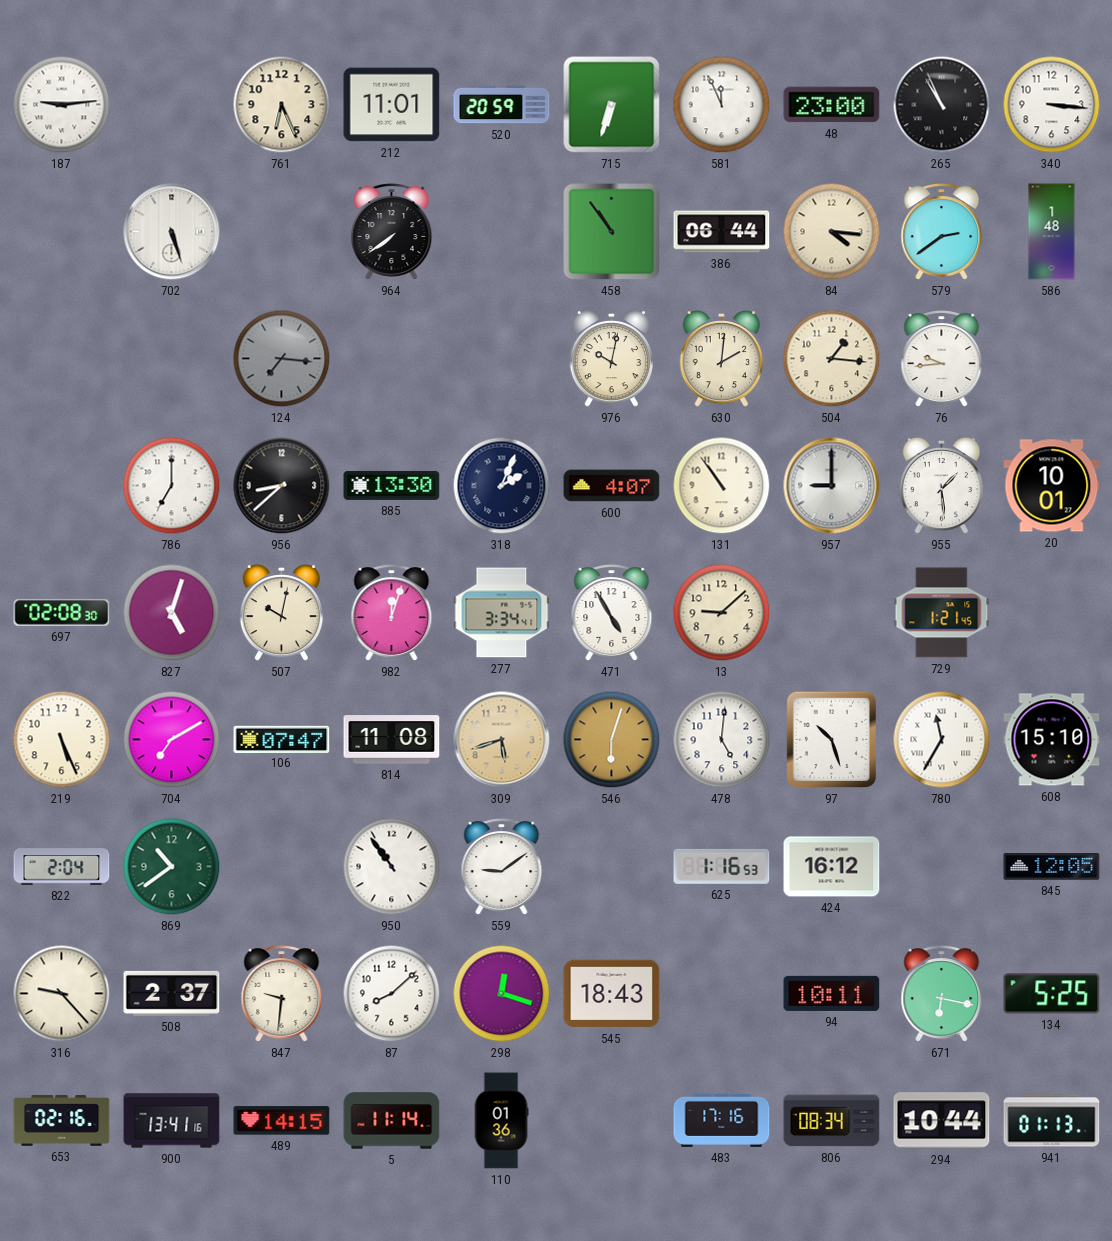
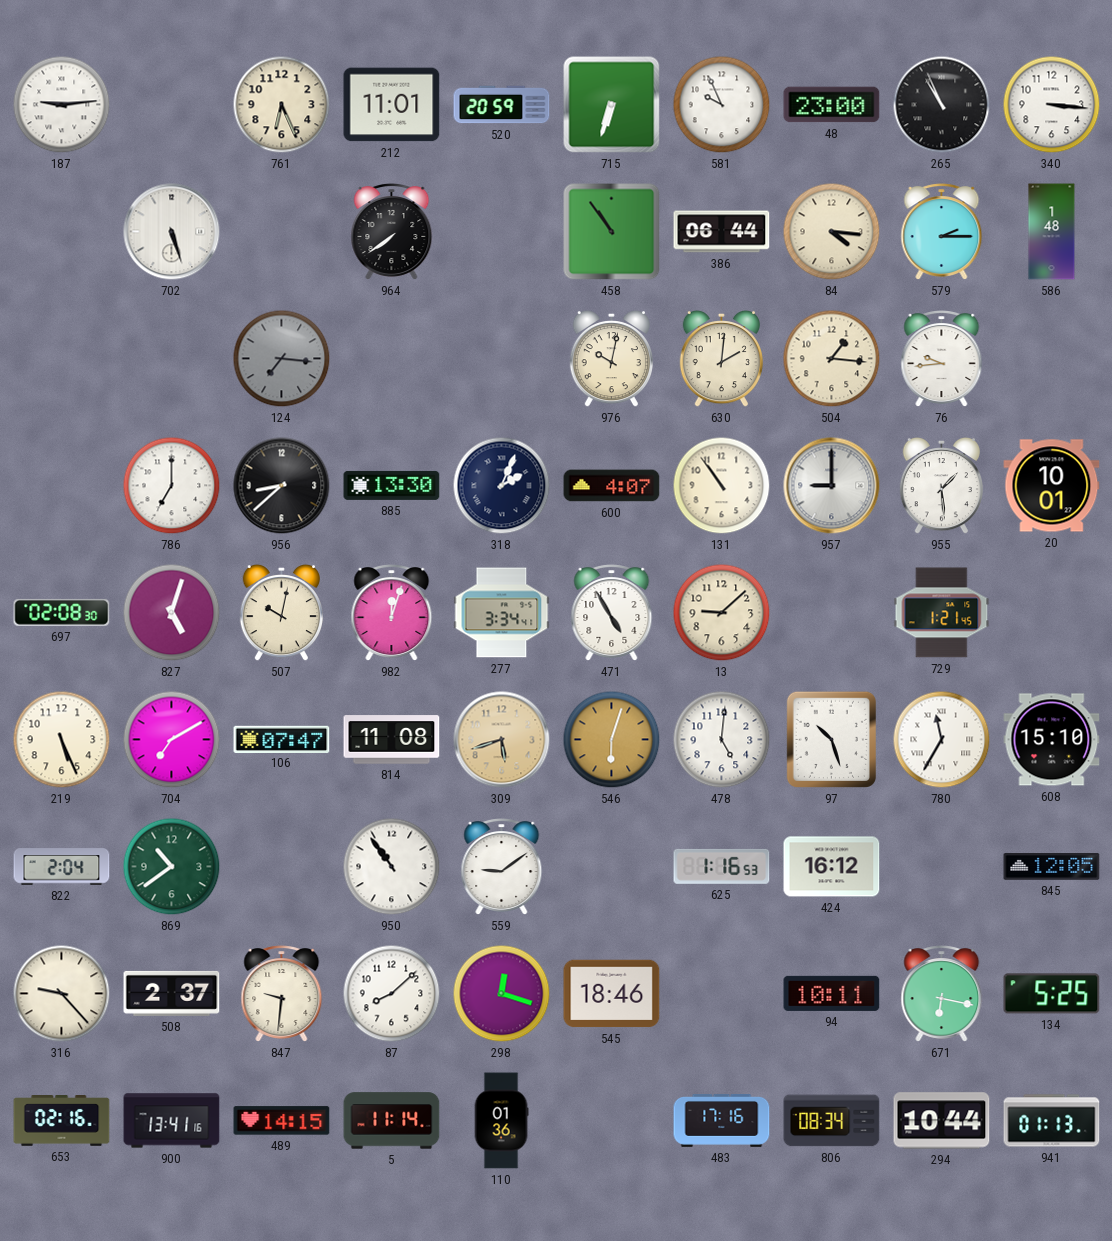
581: 11:56 -> 9:56 (722, 105)
579: 2:39 -> 2:15 (942, 232)
545: 18:43 -> 18:46 (612, 994)
